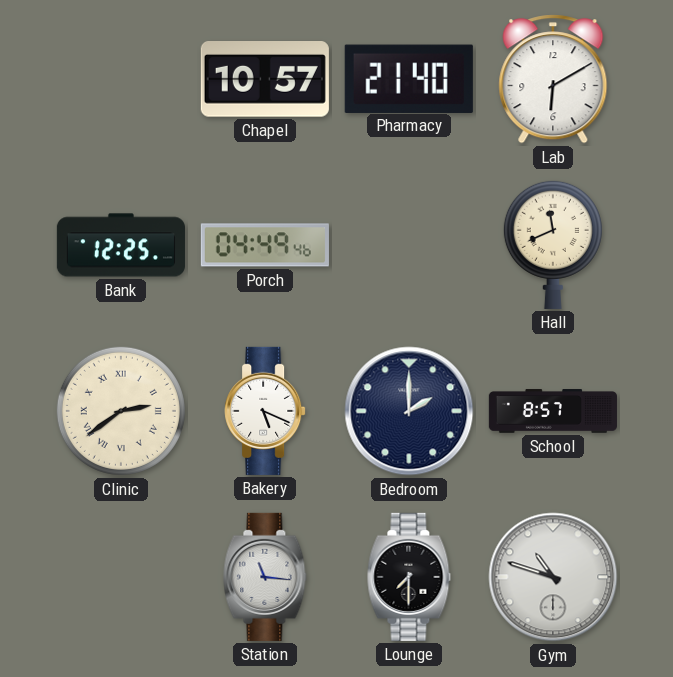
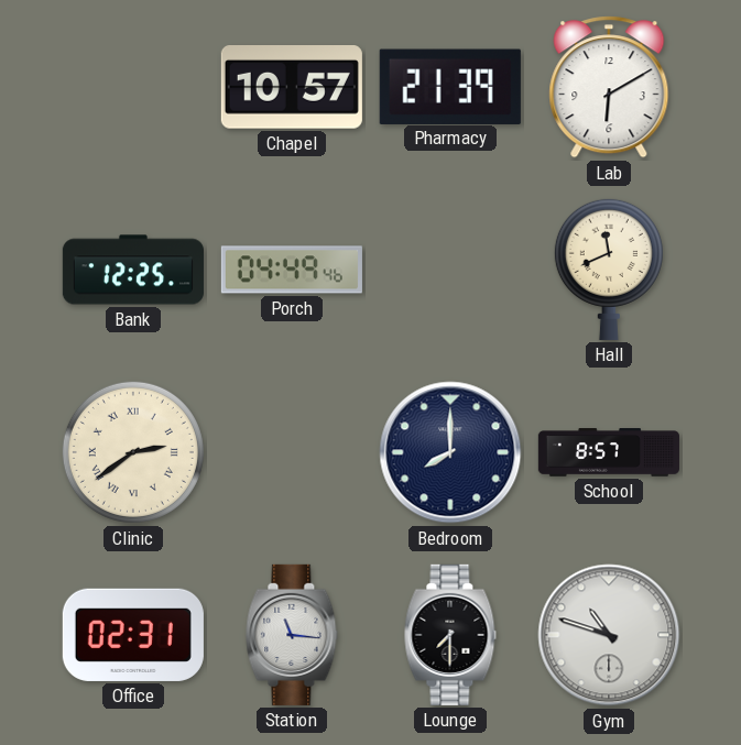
Pharmacy: 21:40 -> 21:39 (450, 86)
Bakery: 5:19 -> none (265, 411)
Bedroom: 2:00 -> 8:00 (450, 452)
Office: none -> 02:31 (133, 635)
